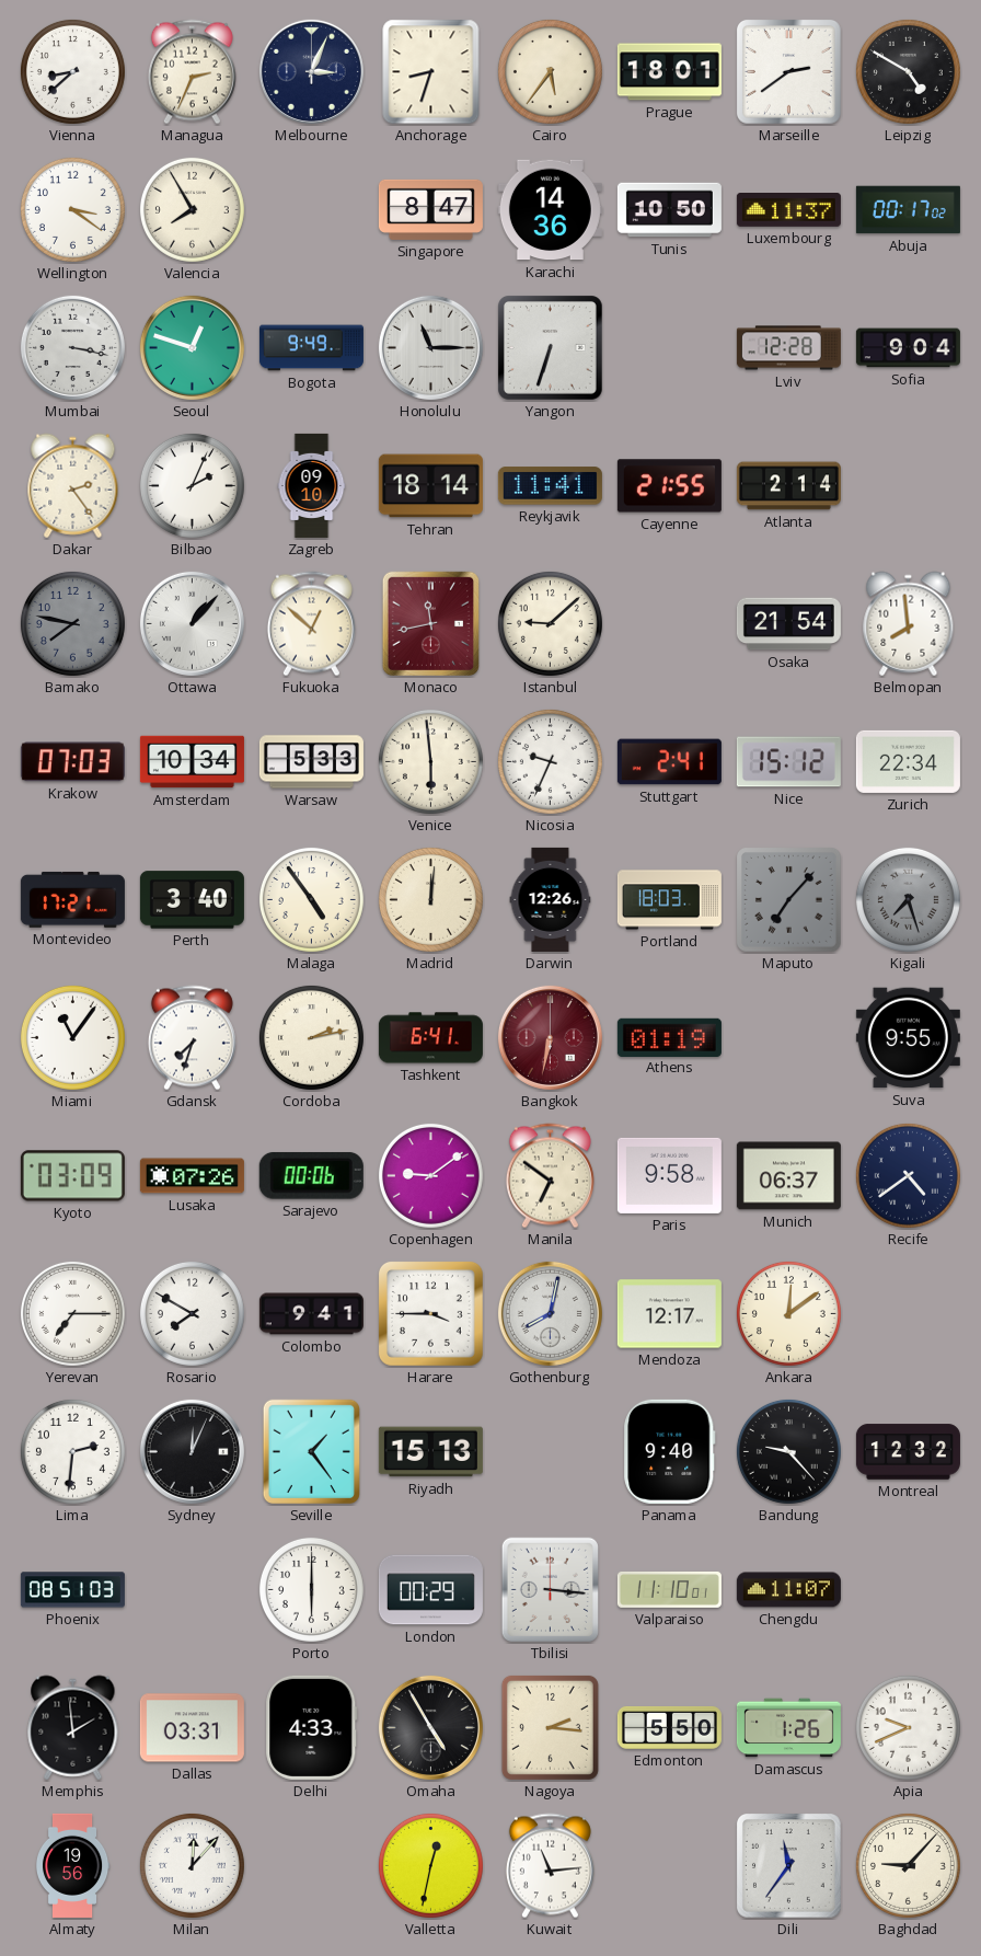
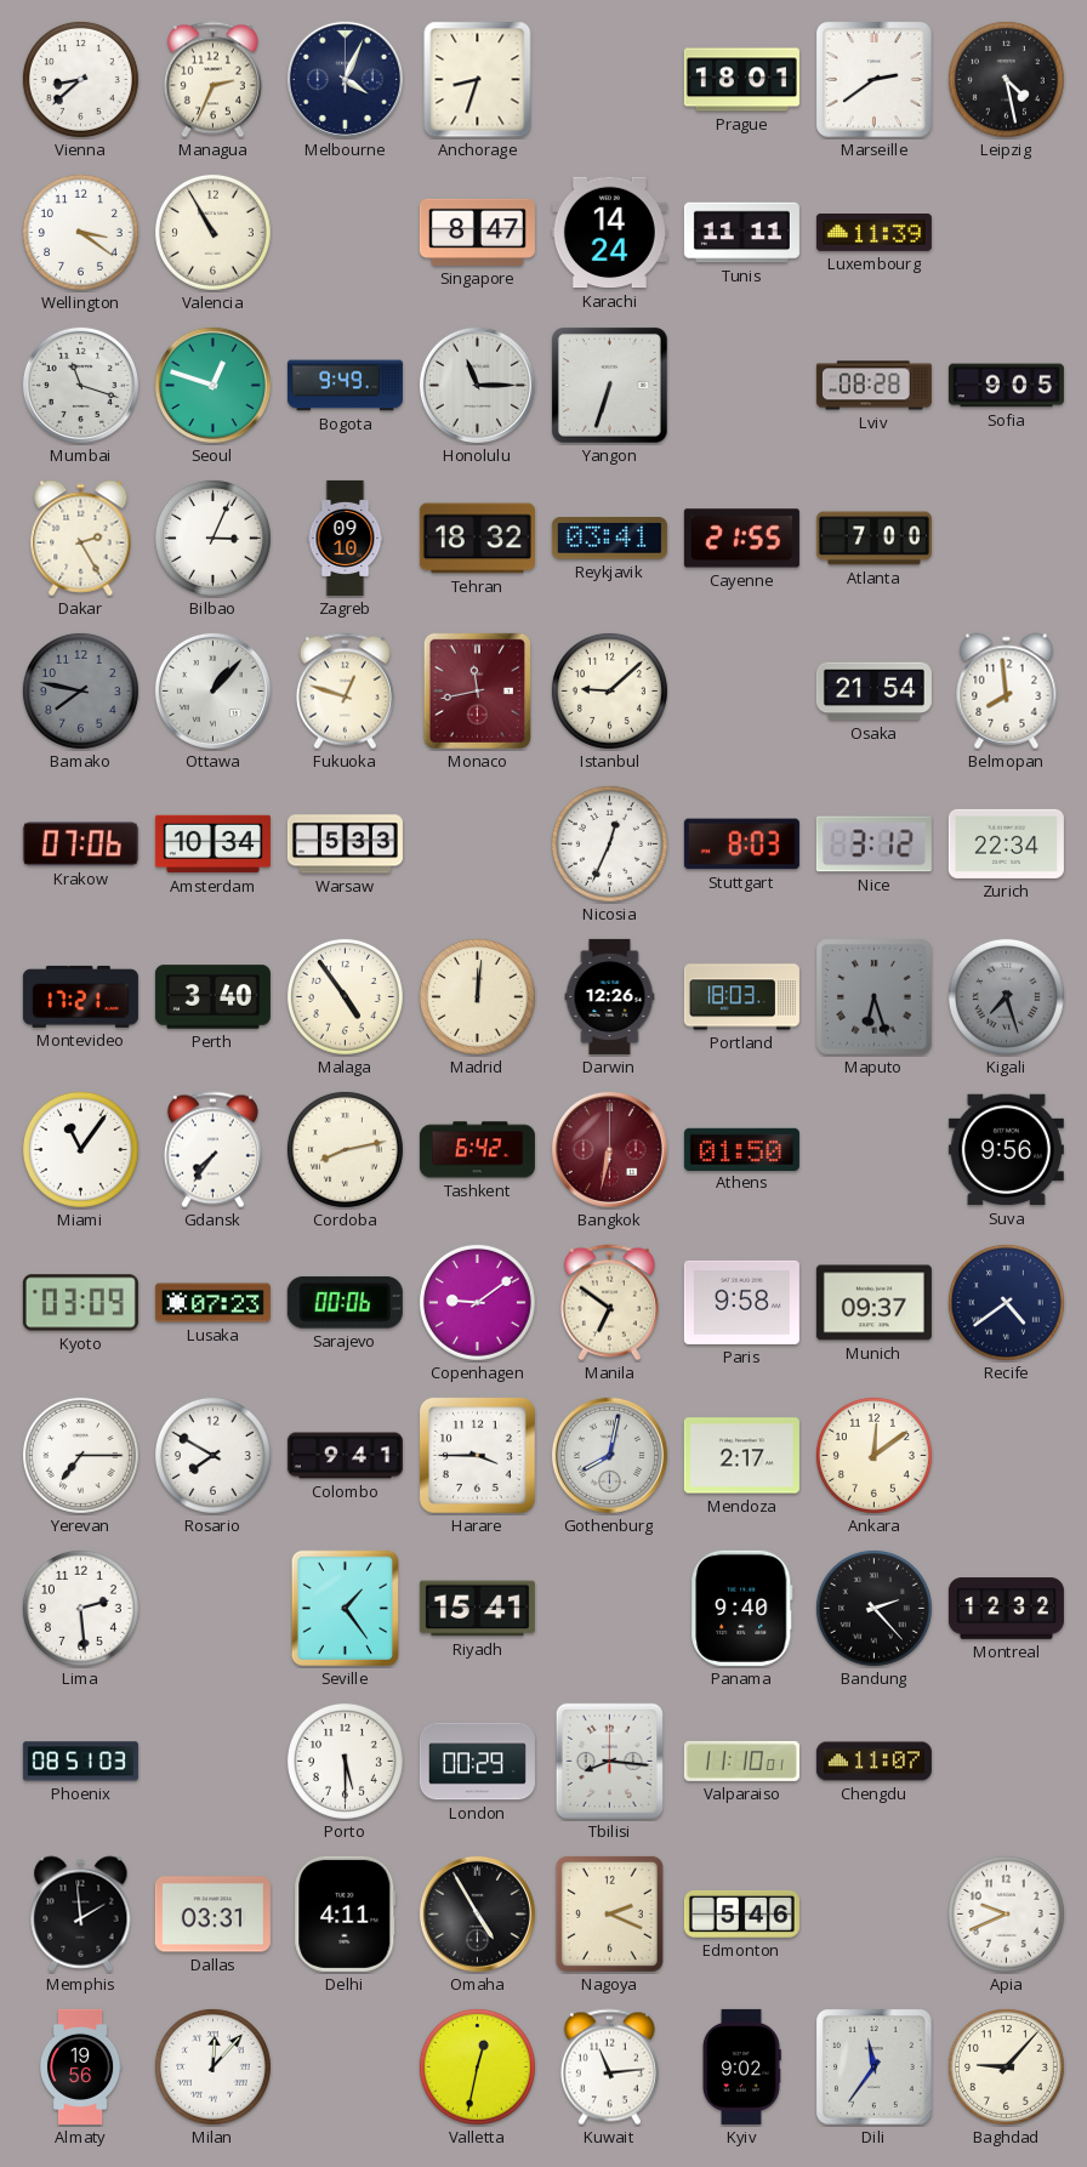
Melbourne: 3:04 -> 4:04 (345, 79)
Cairo: 5:36 -> none (550, 71)
Leipzig: 4:50 -> 4:28 (1006, 79)
Valencia: 7:55 -> 10:55 (212, 232)
Karachi: 14:36 -> 14:24 (609, 233)
Tunis: 10:50 -> 11:11 (741, 233)
Luxembourg: 11:37 -> 11:39 (873, 233)
Abuja: 00:17 -> none (908, 210)
Mumbai: 3:17 -> 11:18 (80, 385)
Lviv: 12:28 -> 08:28 (873, 386)
Sofia: 9:04 -> 9:05 (1006, 386)
Dakar: 2:24 -> 2:25 (81, 539)
Bilbao: 2:04 -> 3:04 (212, 538)
Tehran: 18:14 -> 18:32 (477, 539)
Reykjavik: 11:41 -> 03:41 (609, 539)
Atlanta: 2:14 -> 7:00 (873, 539)
Fukuoka: 12:52 -> 12:48 (345, 692)
Krakow: 07:03 -> 07:06 (80, 844)
Venice: 5:59 -> none (430, 761)
Nicosia: 9:34 -> 12:34 (609, 843)
Stuttgart: 2:41 -> 8:03 (741, 844)
Nice: 15:12 -> 3:12 (873, 844)
Maputo: 7:07 -> 6:27 (875, 997)
Gdansk: 7:33 -> 7:36 (212, 1150)
Cordoba: 2:13 -> 8:13 (345, 1149)
Tashkent: 6:41 -> 6:42 (477, 1150)
Athens: 01:19 -> 01:50 (741, 1149)
Suva: 9:55 -> 9:56 (1006, 1150)
Lusaka: 07:26 -> 07:23 (212, 1303)
Munich: 06:37 -> 09:37 (873, 1303)
Mendoza: 12:17 -> 2:17 (741, 1456)
Lima: 2:31 -> 2:29 (80, 1608)
Sydney: 12:04 -> none (192, 1451)
Riyadh: 15:13 -> 15:41 (477, 1609)
Bandung: 9:23 -> 2:23 (873, 1608)
Porto: 6:00 -> 5:30 (345, 1761)
Tbilisi: 3:16 -> 8:16 (609, 1761)
Delhi: 4:33 -> 4:11 (346, 1913)
Nagoya: 2:16 -> 2:19 (609, 1913)
Edmonton: 5:50 -> 5:46 (741, 1913)
Damascus: 1:26 -> none (788, 1728)
Kyiv: none -> 9:02 (741, 2066)
